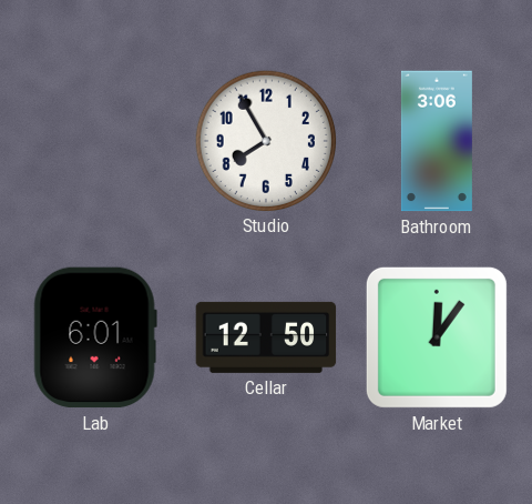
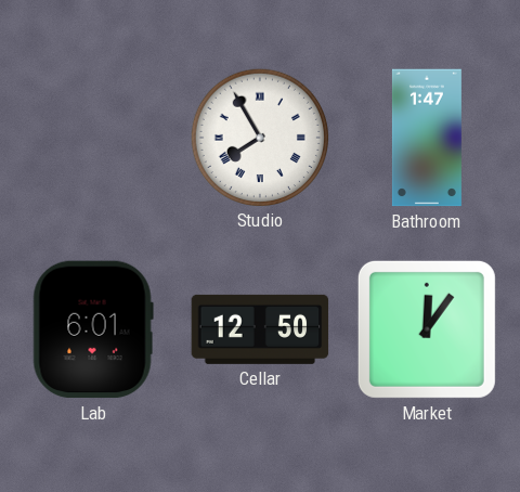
Studio numerals: Arabic -> Roman (259, 137)
Bathroom: 3:06 -> 1:47 (427, 138)
